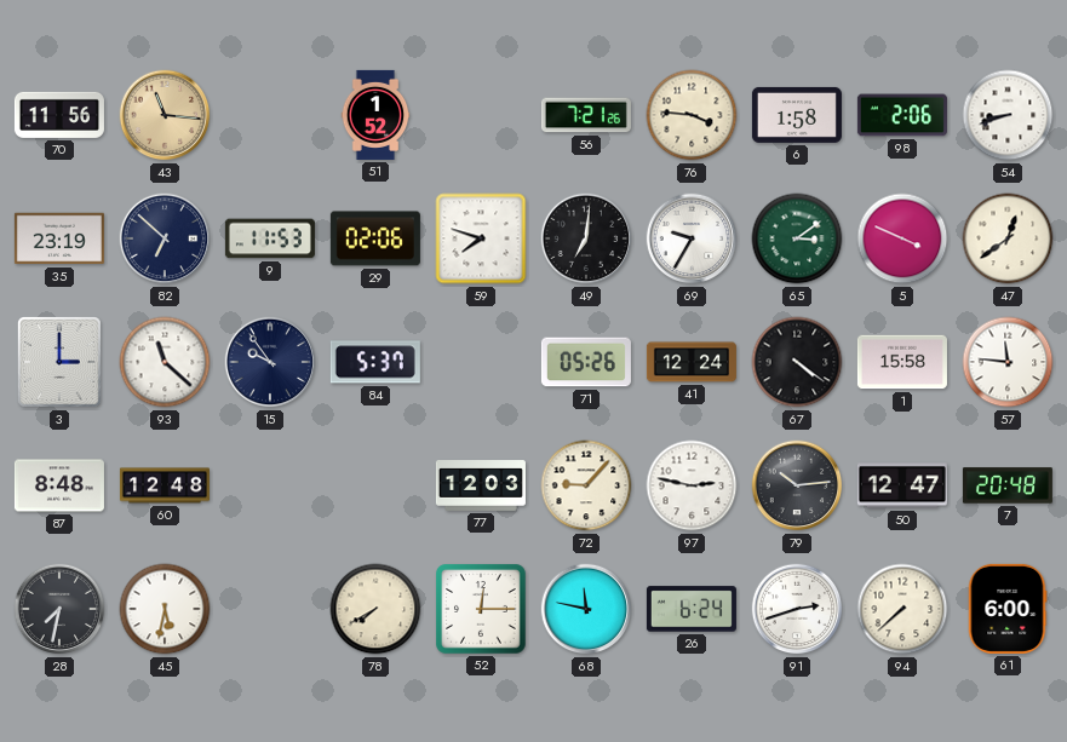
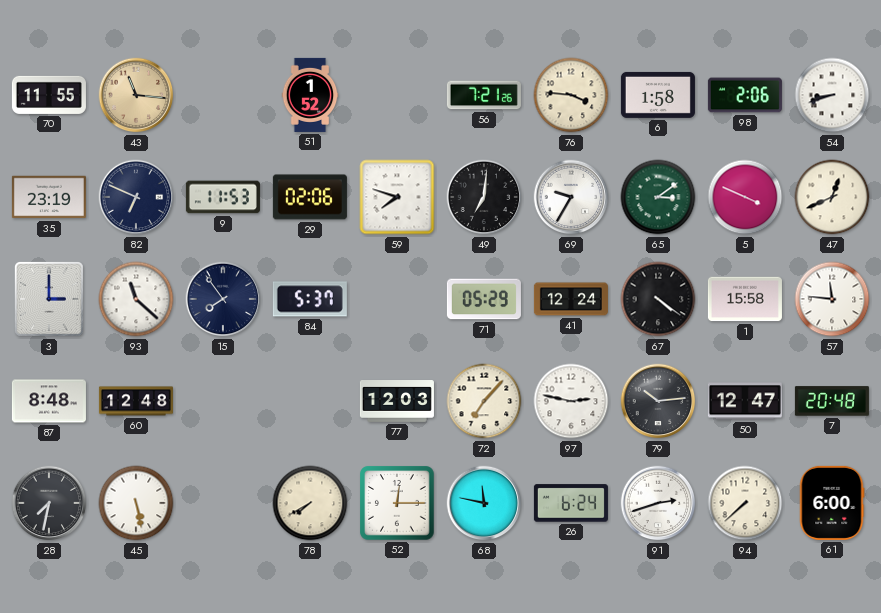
70: 11:56 -> 11:55 (49, 95)
82: 6:52 -> 6:49 (136, 197)
47: 12:39 -> 12:41 (832, 197)
15: 9:54 -> 7:54 (223, 299)
71: 05:26 -> 05:29 (484, 299)
72: 9:07 -> 7:07 (484, 401)
45: 5:32 -> 5:28 (136, 503)
